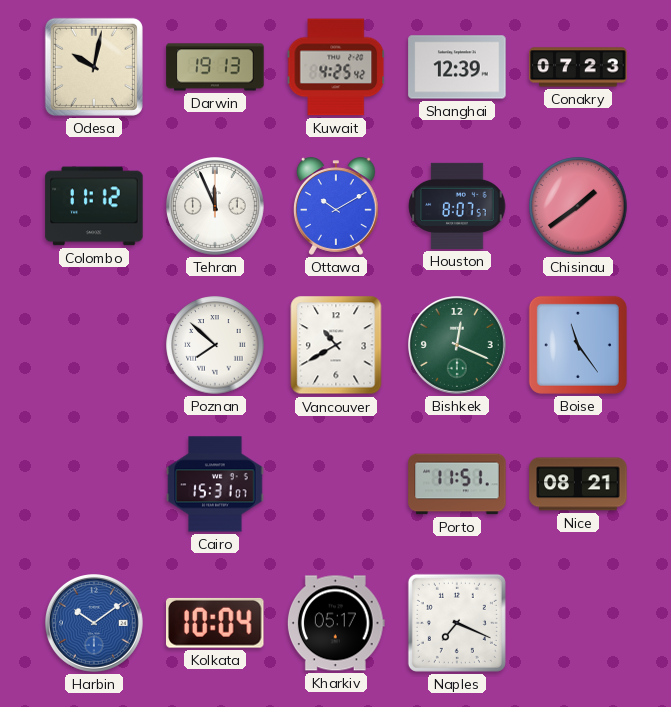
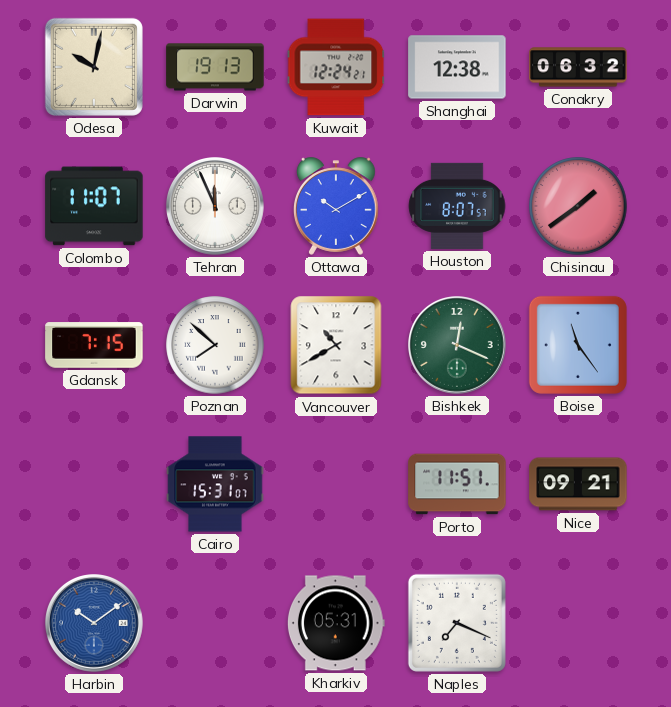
Kuwait: 4:25 -> 12:24 (336, 67)
Shanghai: 12:39 -> 12:38 (457, 67)
Conakry: 07:23 -> 06:32 (578, 67)
Colombo: 11:12 -> 11:07 (94, 206)
Gdansk: none -> 7:15 (94, 345)
Nice: 08:21 -> 09:21 (578, 484)
Kolkata: 10:04 -> none (216, 623)
Kharkiv: 05:17 -> 05:31 (336, 623)
